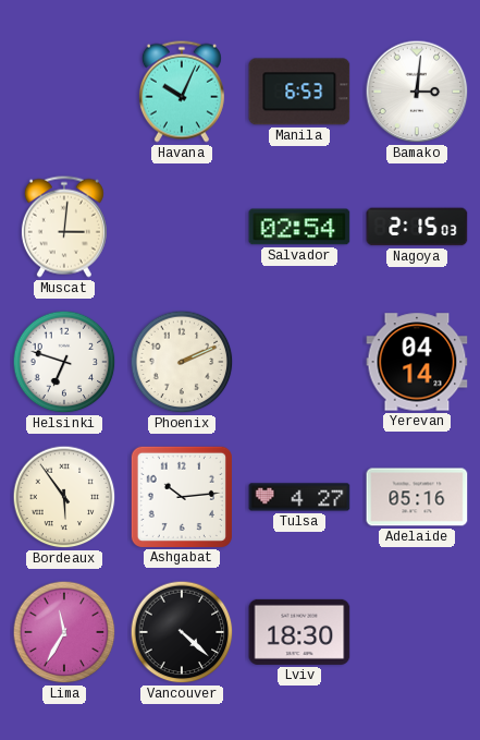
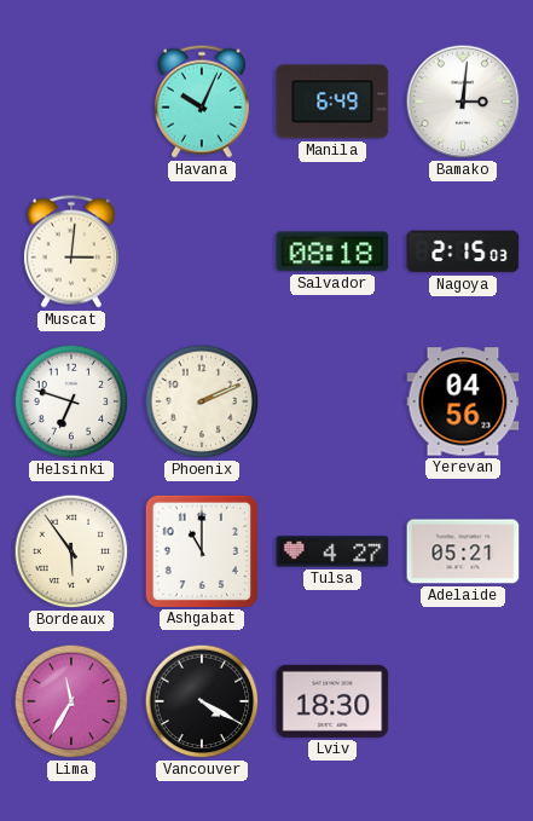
Manila: 6:53 -> 6:49 (332, 102)
Salvador: 02:54 -> 08:18 (332, 251)
Yerevan: 04:14 -> 04:56 (463, 401)
Ashgabat: 10:14 -> 11:00 (202, 551)
Adelaide: 05:16 -> 05:21 (463, 551)
Vancouver: 4:22 -> 4:20 (202, 701)
